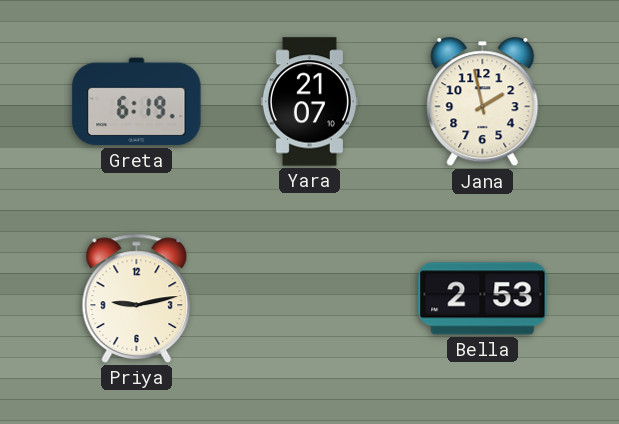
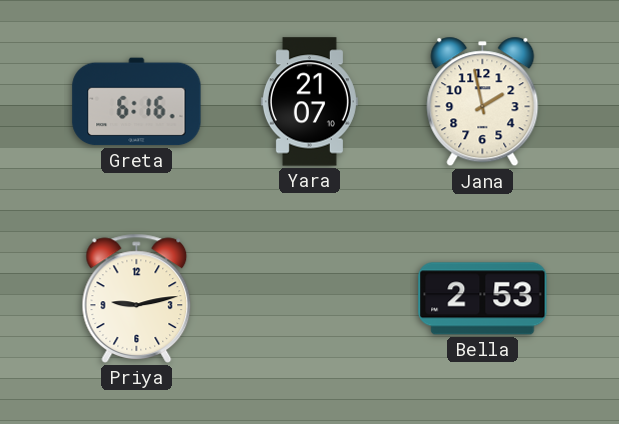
Greta: 6:19 -> 6:16 (137, 102)
